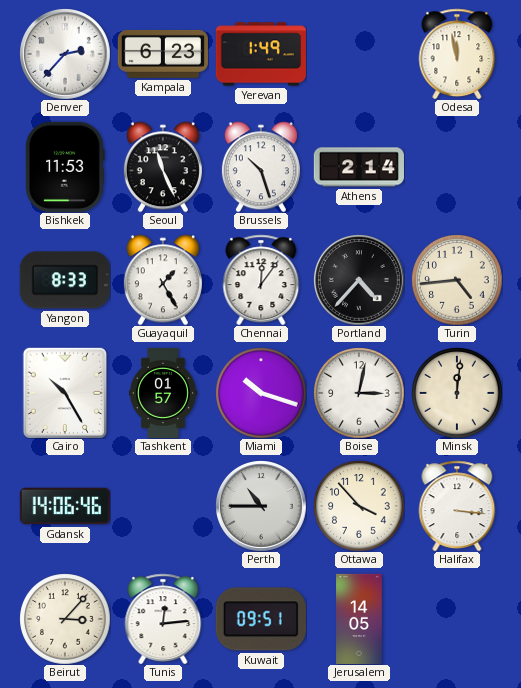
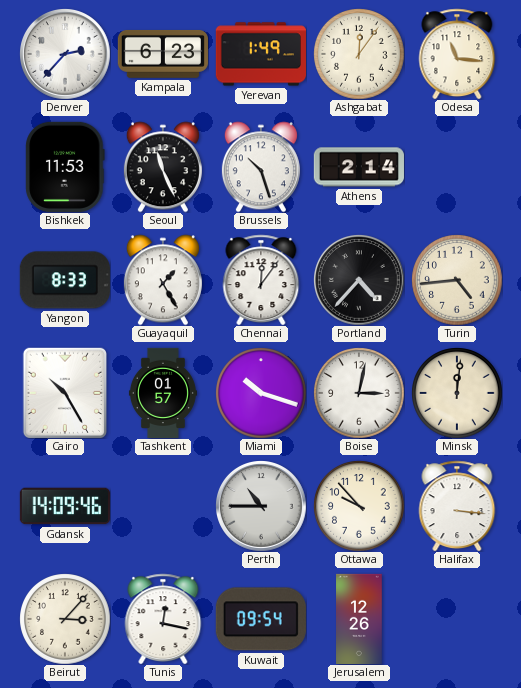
Ashgabat: none -> 12:06 (359, 54)
Odesa: 11:58 -> 11:16 (457, 54)
Gdansk: 14:06 -> 14:09 (64, 506)
Ottawa: 3:53 -> 9:53 (359, 506)
Tunis: 12:14 -> 12:17 (163, 619)
Kuwait: 09:51 -> 09:54 (261, 619)
Jerusalem: 14:05 -> 12:26 (359, 618)
